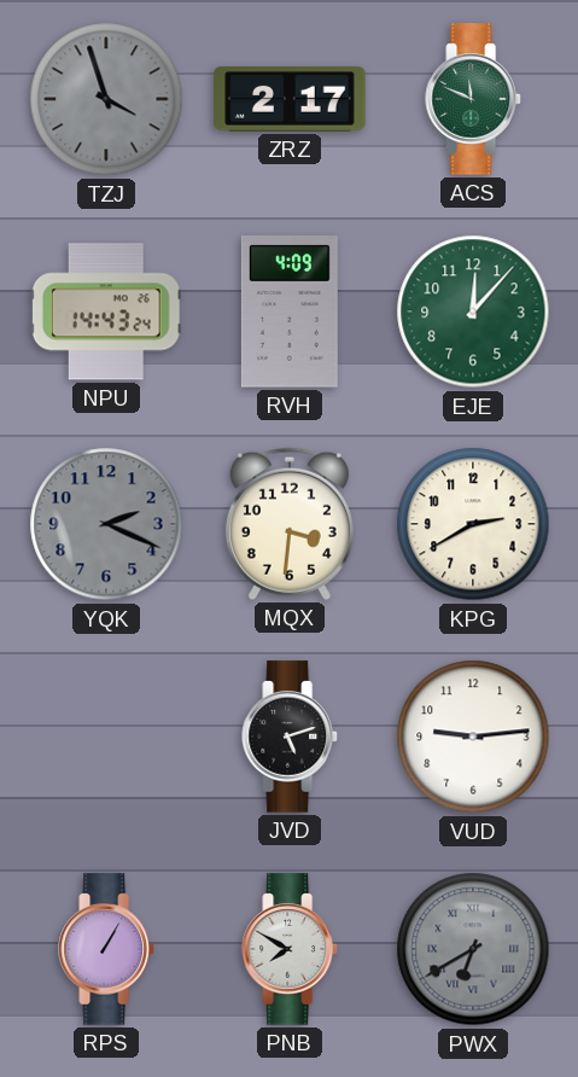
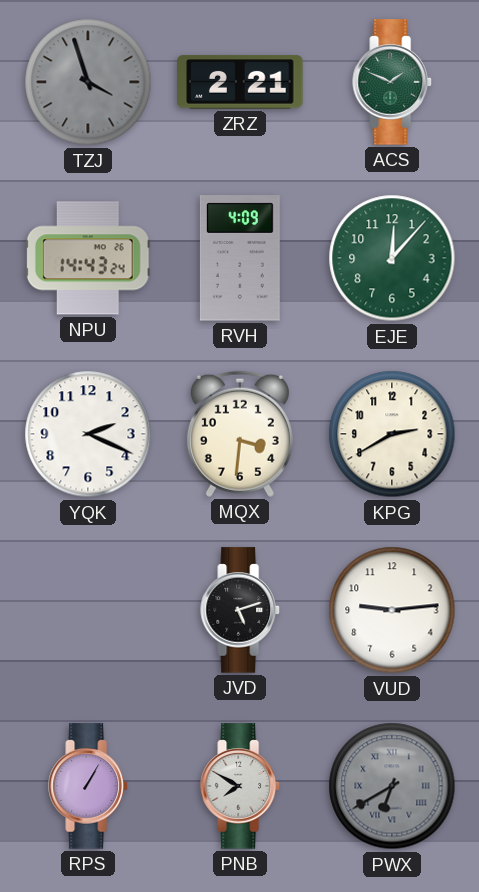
ZRZ: 2:17 -> 2:21 (240, 82)
ACS: 11:49 -> 1:49 (392, 82)
YQK dial: grey -> white (88, 434)
